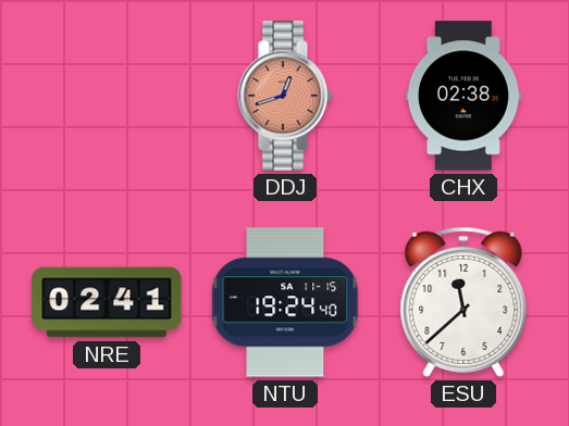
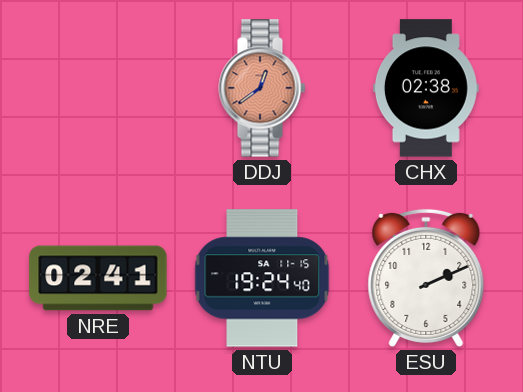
DDJ: 12:42 -> 12:39 (262, 88)
ESU: 11:38 -> 2:11 (426, 278)
